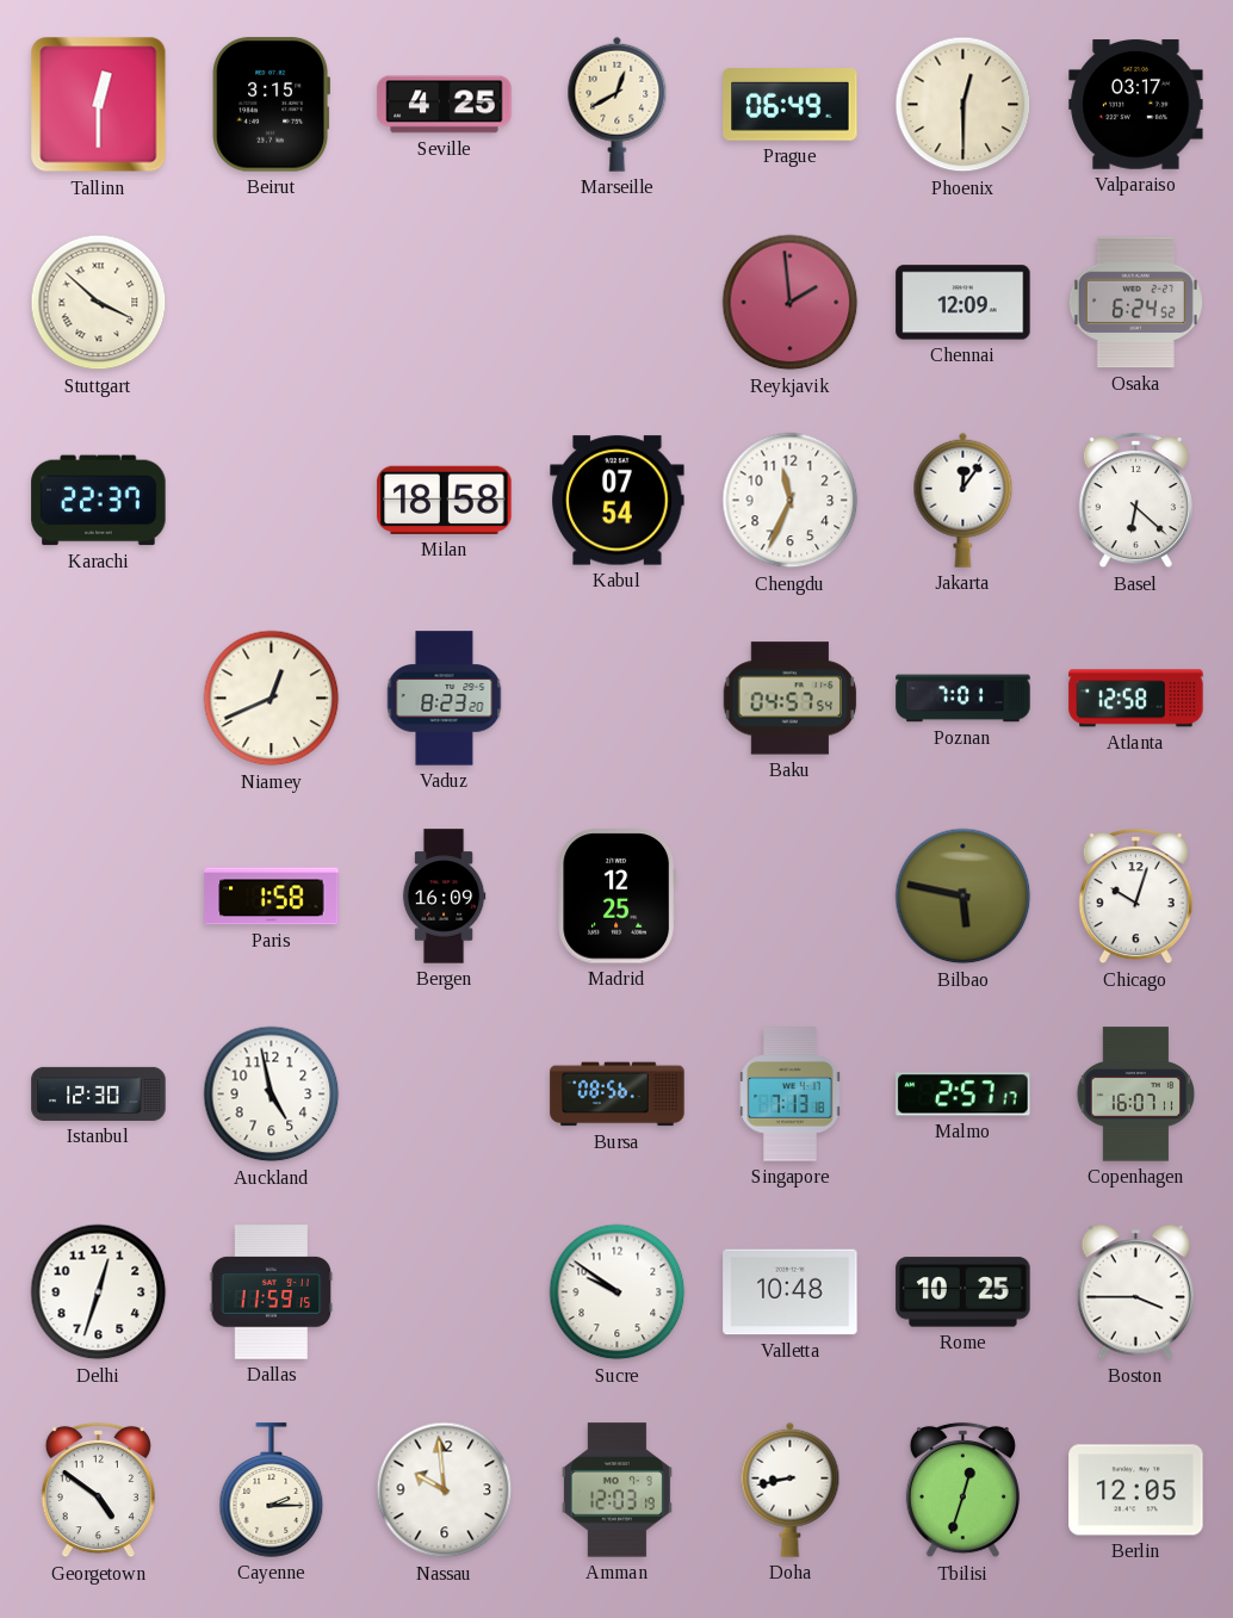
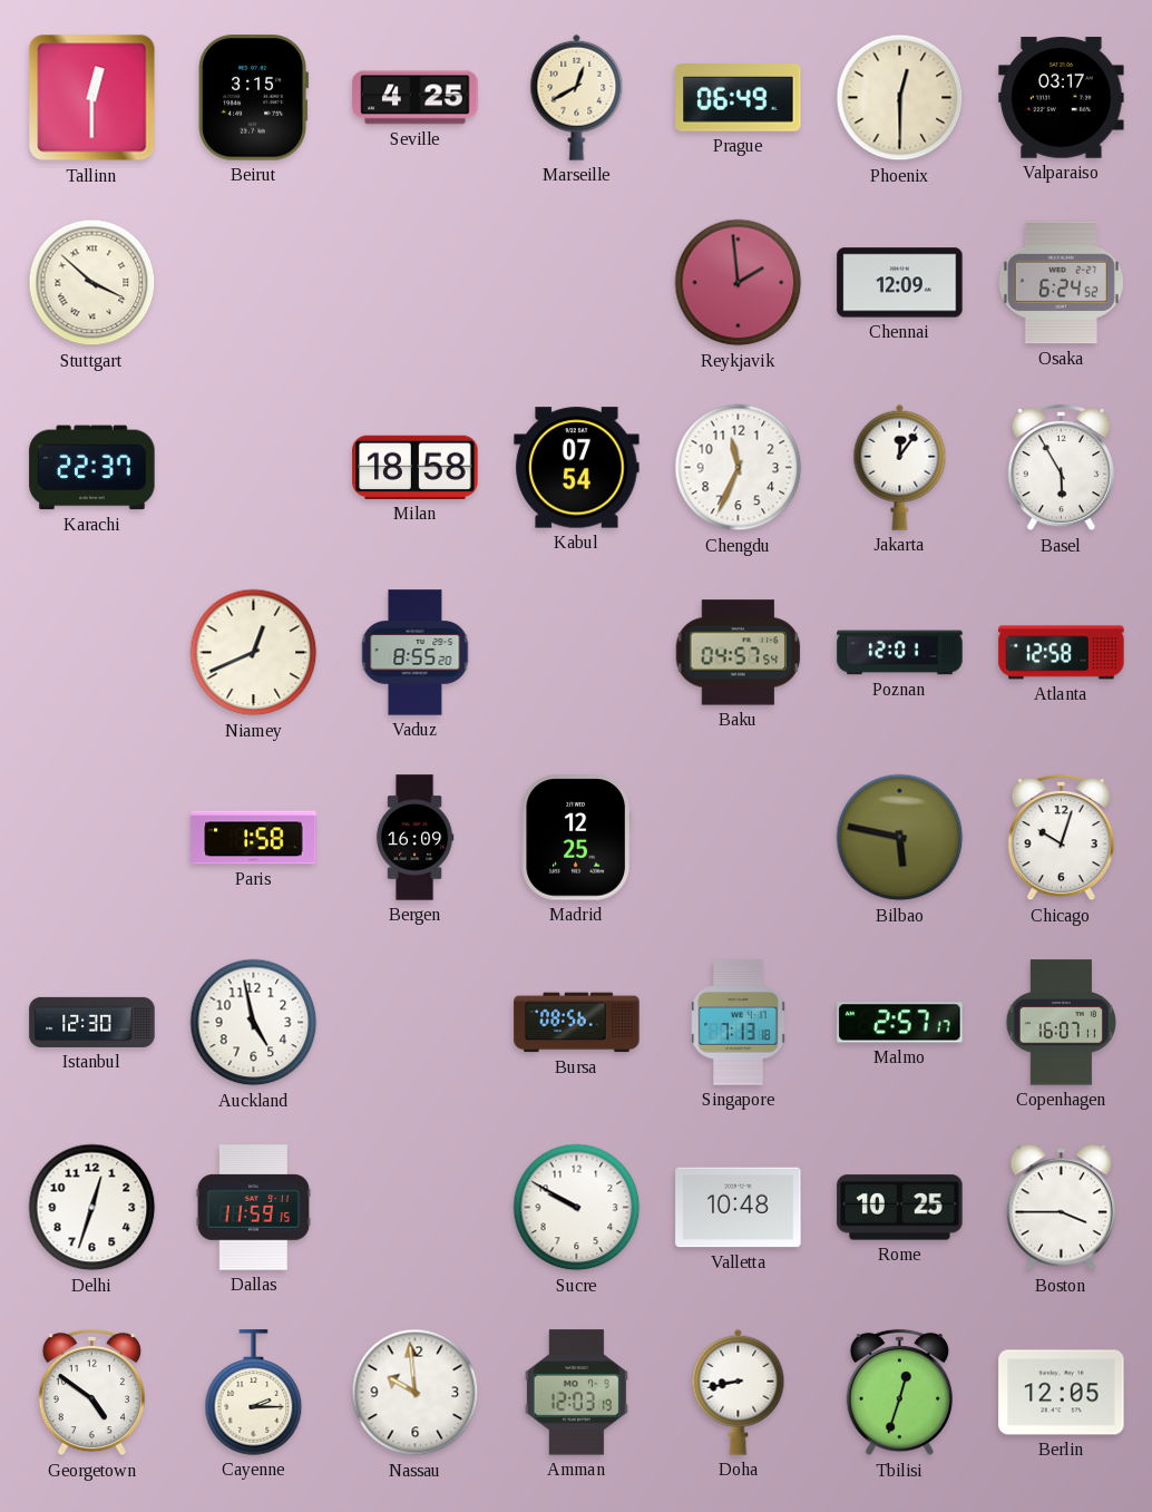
Basel: 6:22 -> 5:55 (1061, 468)
Vaduz: 8:23 -> 8:55 (416, 653)
Poznan: 7:01 -> 12:01 (900, 653)
Sucre: 9:51 -> 9:50 (577, 1208)
